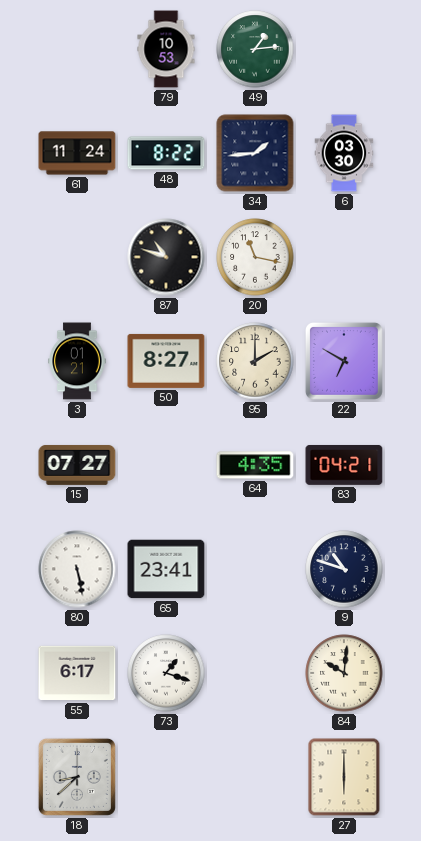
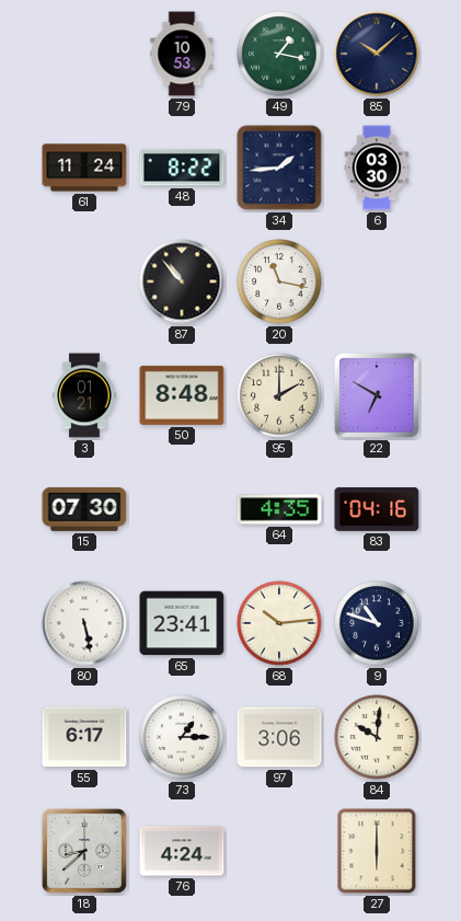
49: 1:14 -> 1:17 (279, 54)
85: none -> 10:08 (377, 54)
87: 10:48 -> 10:53 (182, 281)
50: 8:27 -> 8:48 (182, 395)
15: 07:27 -> 07:30 (84, 509)
83: 04:21 -> 04:16 (377, 509)
68: none -> 10:14 (279, 623)
73: 1:18 -> 1:15 (182, 737)
97: none -> 3:06 (279, 737)
76: none -> 4:24 (182, 851)
